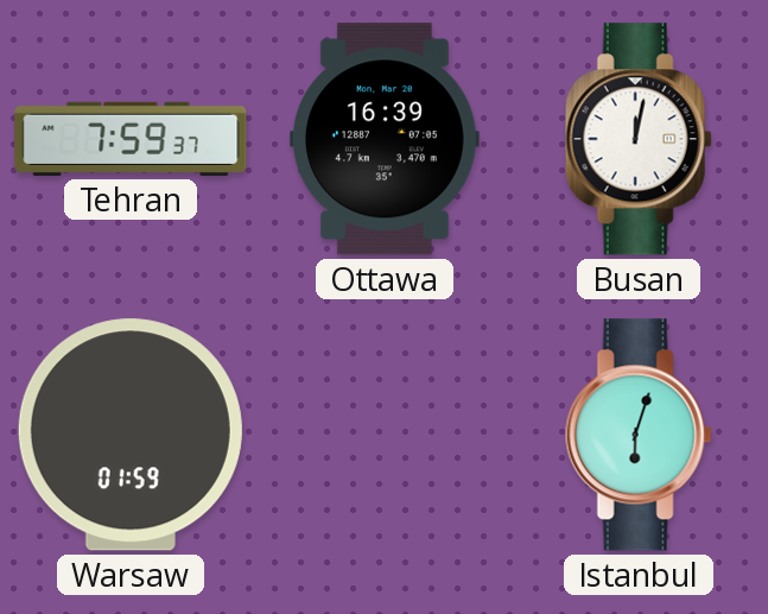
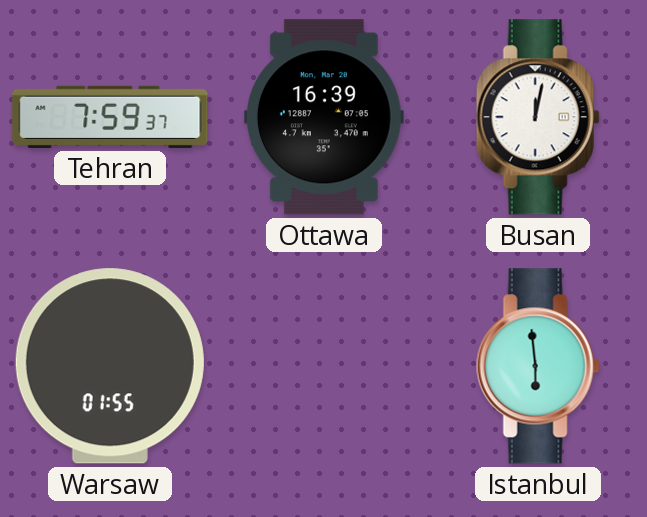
Warsaw: 01:59 -> 01:55 (110, 366)
Istanbul: 6:03 -> 5:59 (538, 366)
